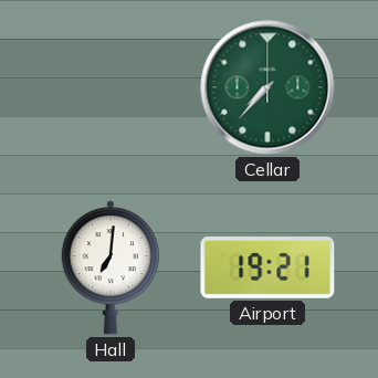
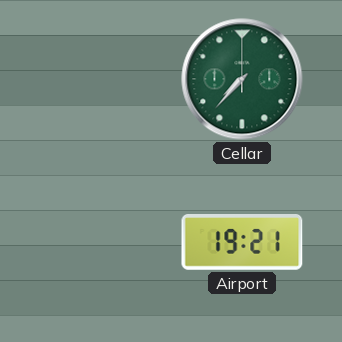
Hall: 7:01 -> none (111, 267)
